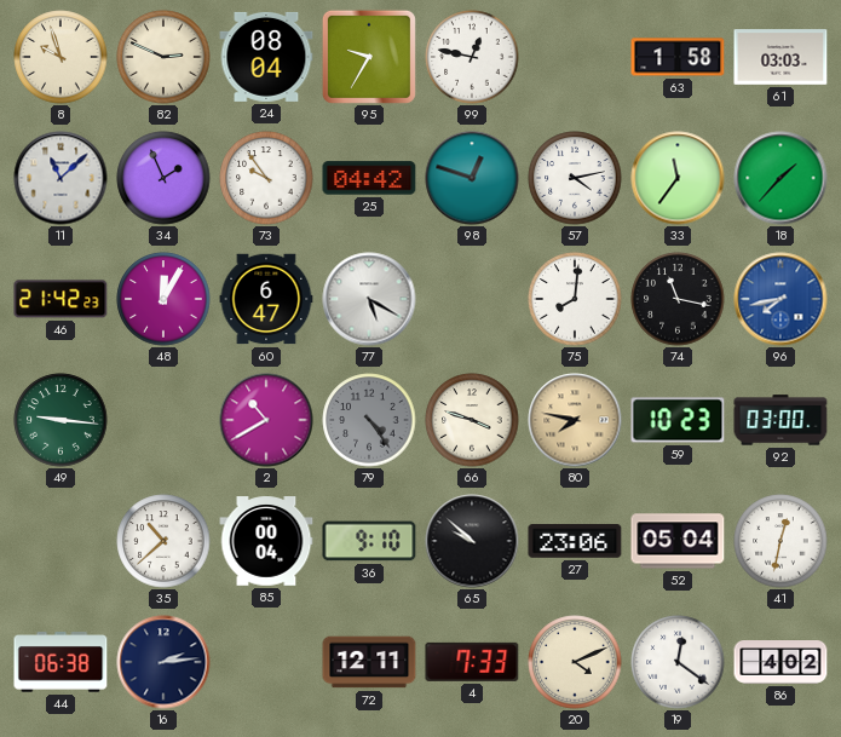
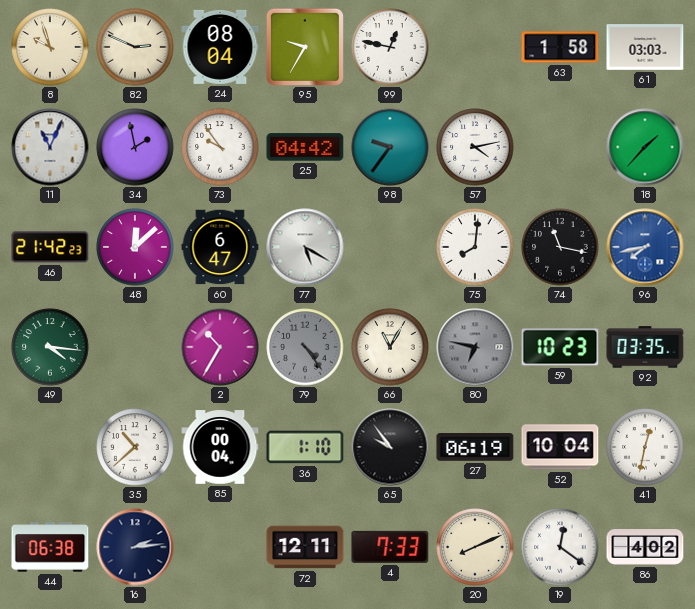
11: 11:08 -> 11:04 (50, 147)
34: 1:56 -> 1:58 (135, 147)
98: 12:48 -> 9:36 (390, 147)
33: 11:36 -> none (678, 178)
48: 12:05 -> 12:08 (135, 247)
49: 9:16 -> 4:16 (50, 347)
2: 10:40 -> 10:35 (220, 347)
66: 3:48 -> 11:05 (390, 347)
80: 7:47 -> 6:47 (475, 347)
80 dial: champagne -> grey (475, 347)
92: 03:00 -> 03:35 (645, 347)
36: 9:10 -> 1:10 (305, 447)
65: 9:52 -> 9:54 (390, 447)
27: 23:06 -> 06:19 (475, 447)
52: 05:04 -> 10:04 (560, 447)
20: 4:11 -> 8:11 (475, 547)
